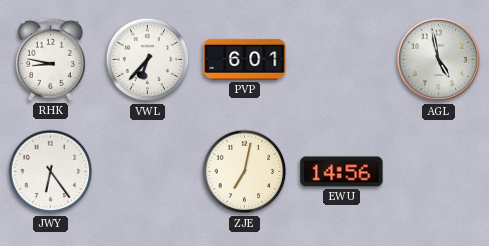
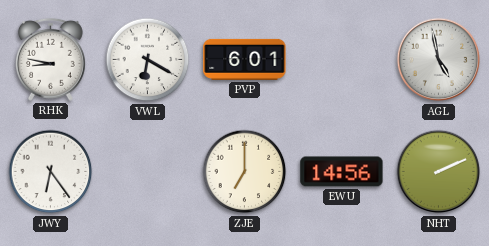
VWL: 6:37 -> 6:20 (148, 60)
ZJE: 7:02 -> 7:00 (245, 172)
NHT: none -> 2:11 (439, 172)
